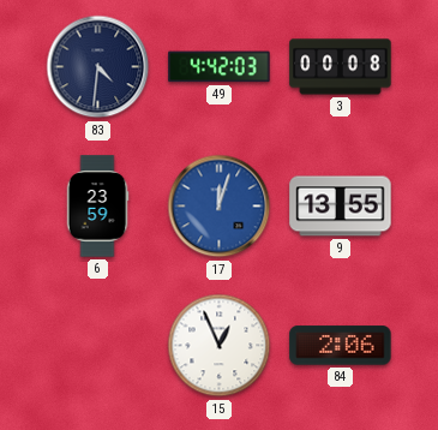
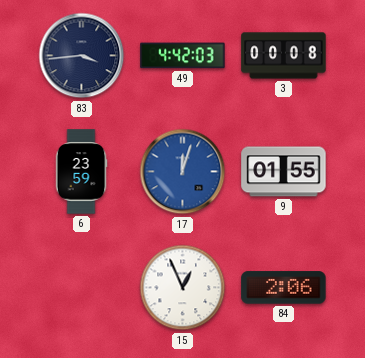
83: 4:31 -> 3:44 (82, 56)
9: 13:55 -> 01:55 (284, 172)
